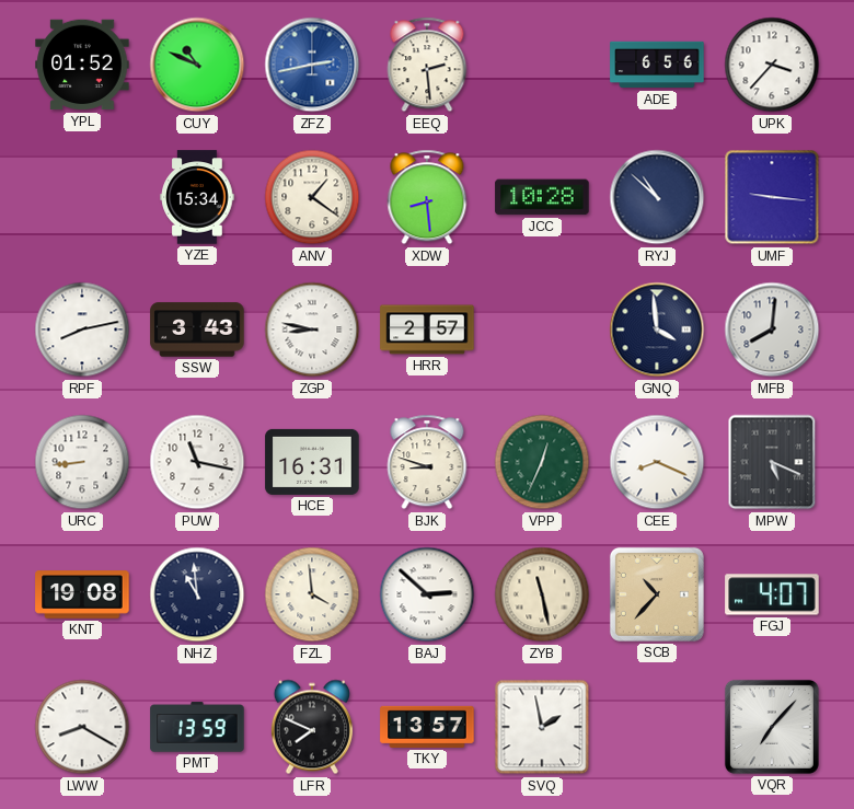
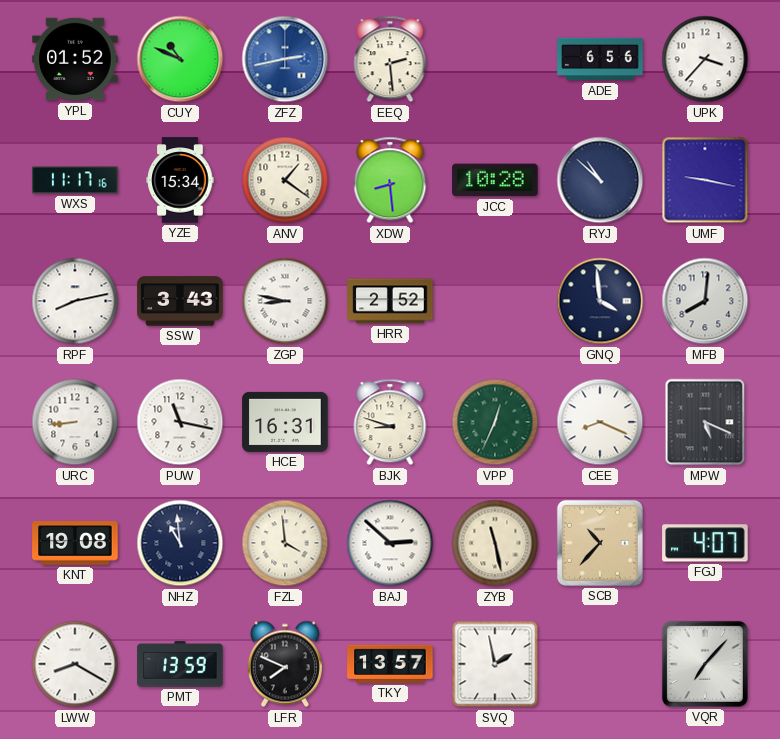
WXS: none -> 11:17 (75, 180)
UMF: 9:16 -> 9:17 (705, 180)
HRR: 2:57 -> 2:52 (390, 301)
